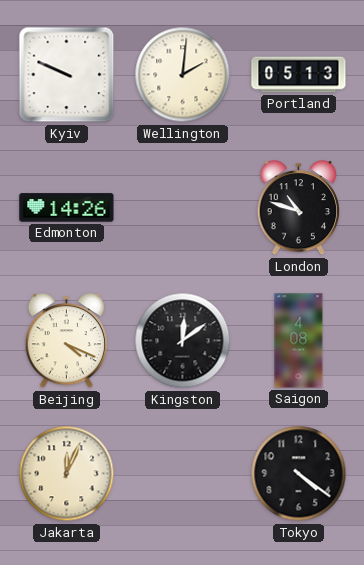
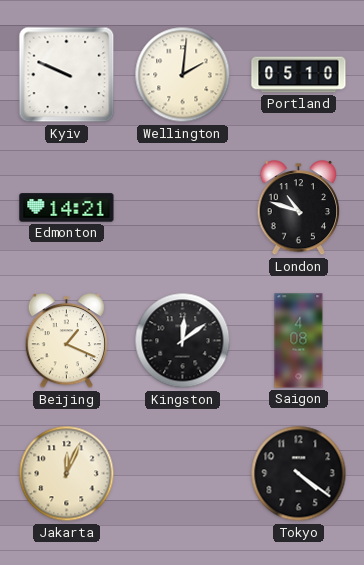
Portland: 05:13 -> 05:10 (299, 75)
Edmonton: 14:26 -> 14:21 (67, 208)
Beijing: 4:19 -> 1:19 (67, 342)
